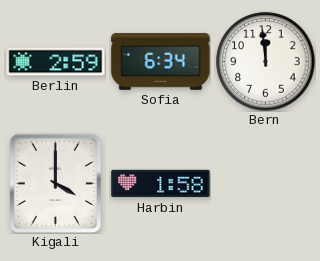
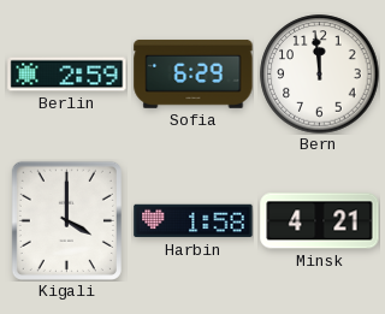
Sofia: 6:34 -> 6:29 (194, 73)
Minsk: none -> 4:21 (320, 221)
